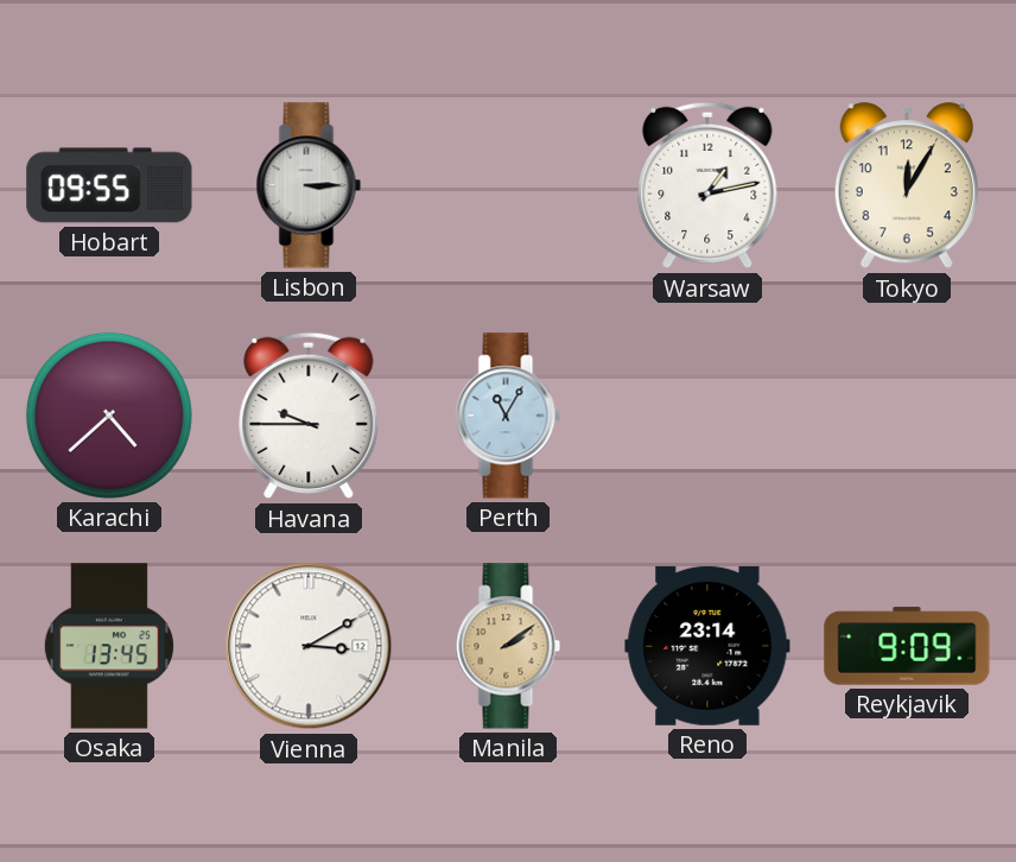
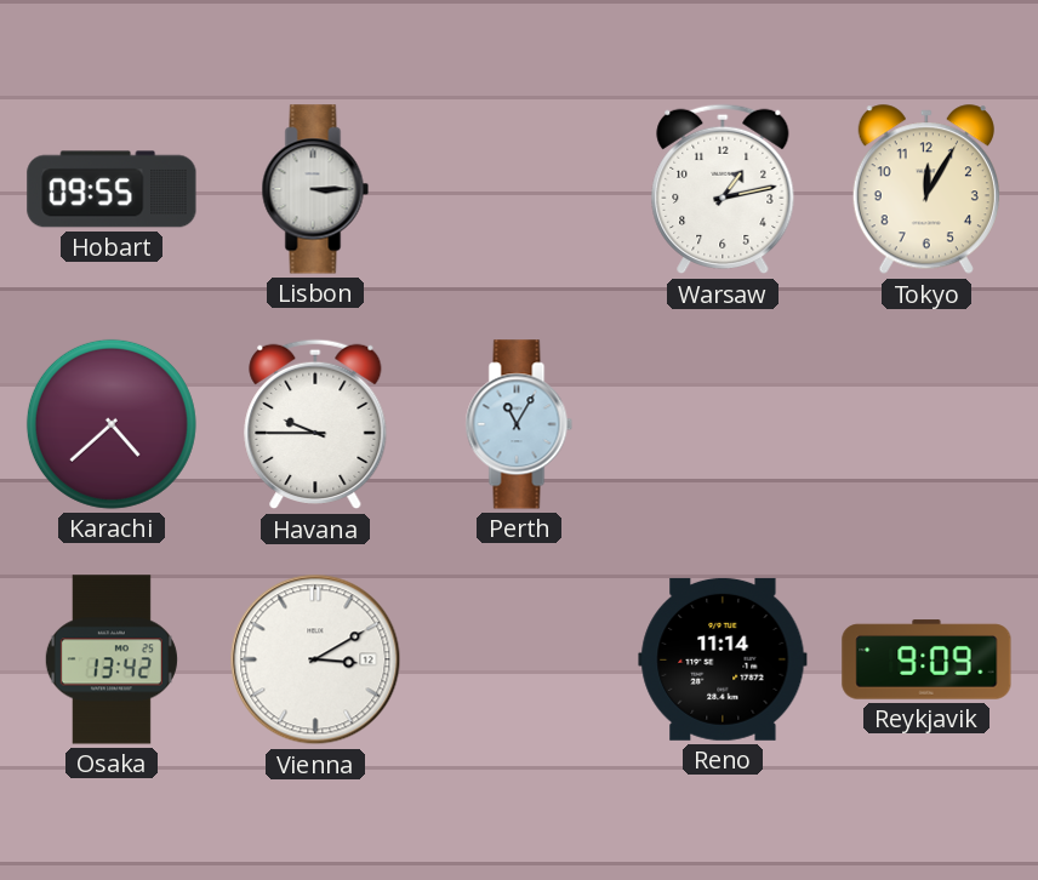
Osaka: 13:45 -> 13:42 (112, 659)
Manila: 2:09 -> none (508, 646)
Reno: 23:14 -> 11:14 (723, 659)
